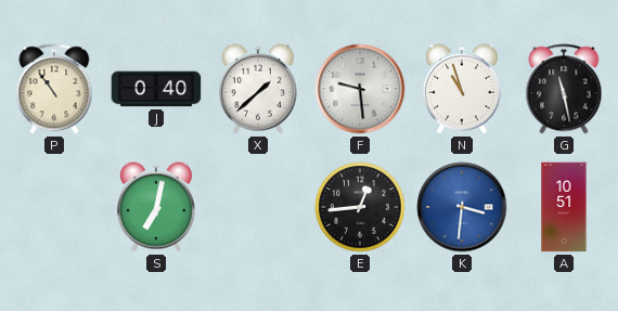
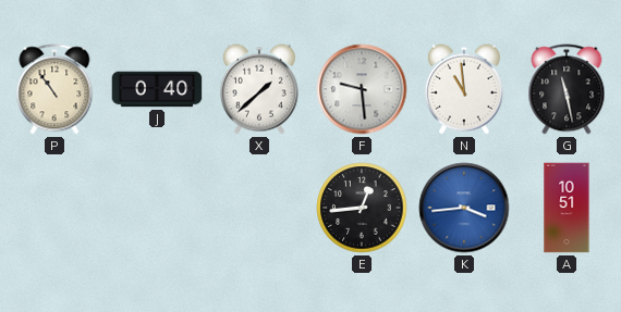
N: 10:57 -> 10:59 (464, 89)
S: 7:02 -> none (156, 207)
K: 3:31 -> 3:44 (464, 208)
